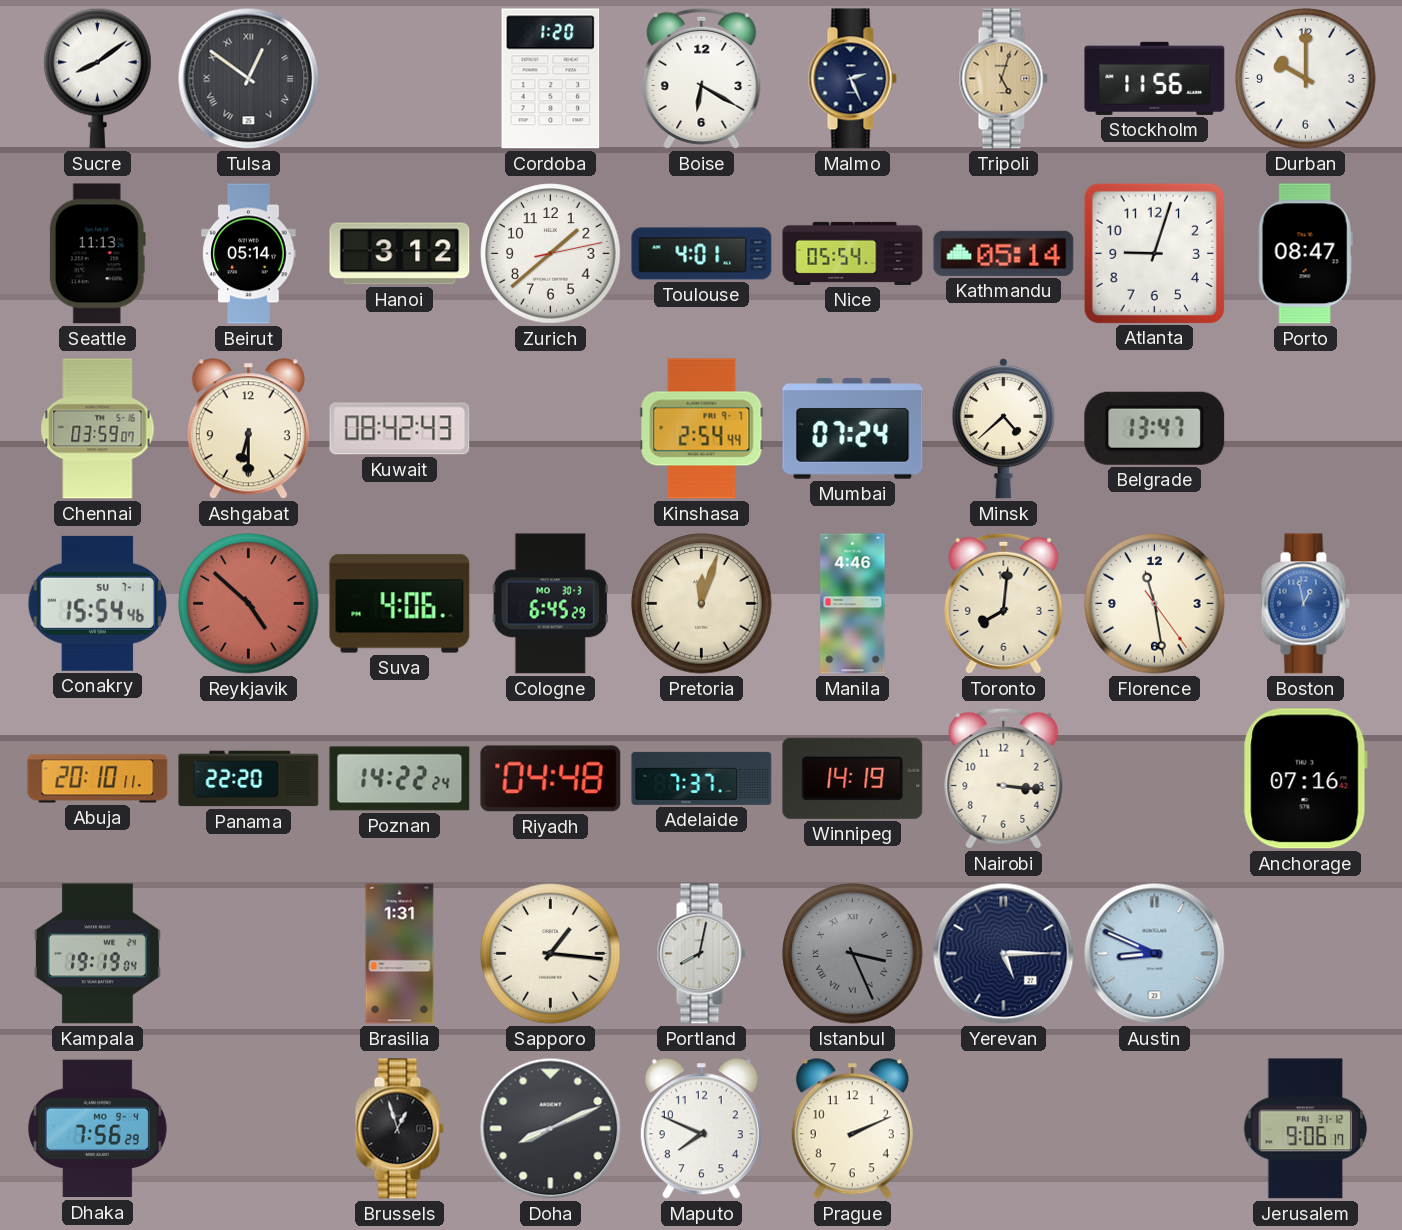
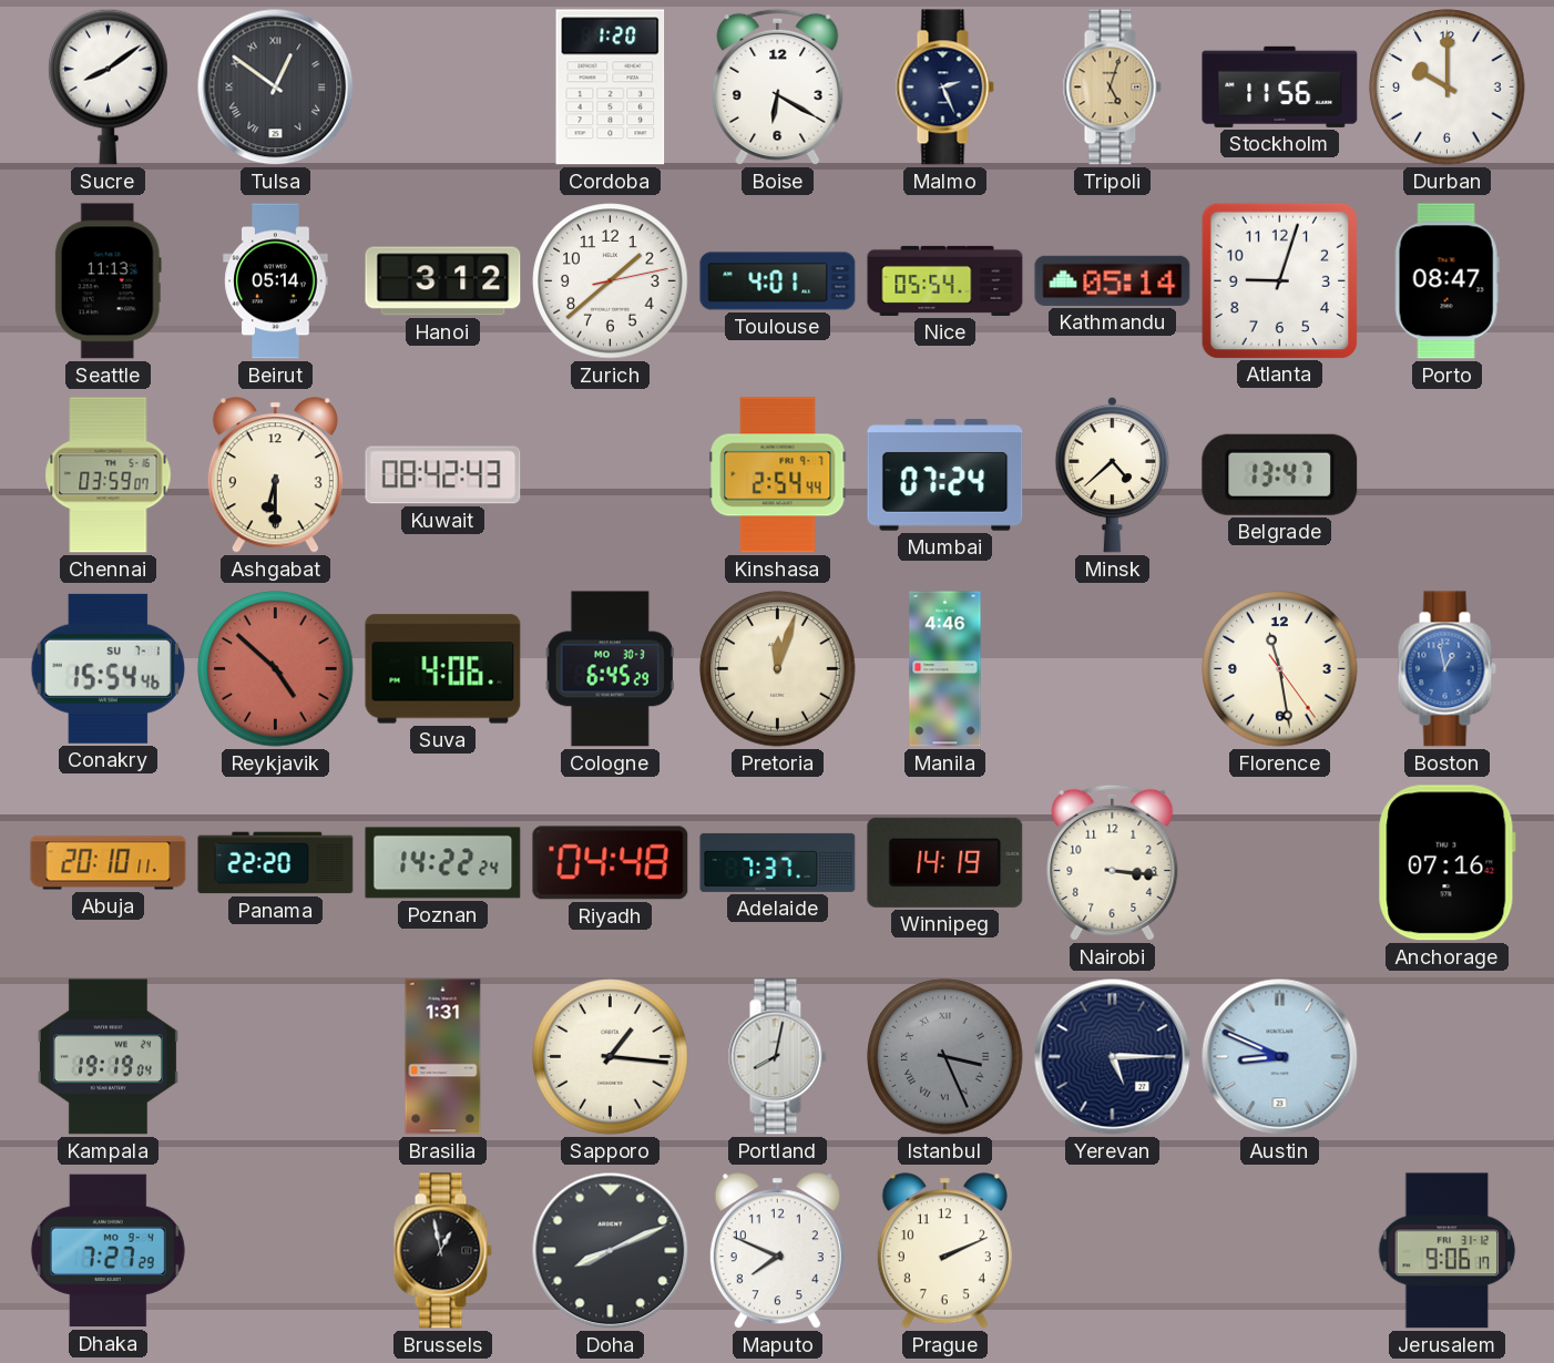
Toronto: 8:01 -> none (1004, 603)
Dhaka: 7:56 -> 7:27 (108, 1251)
Brussels: 12:57 -> 12:58 (442, 1251)
